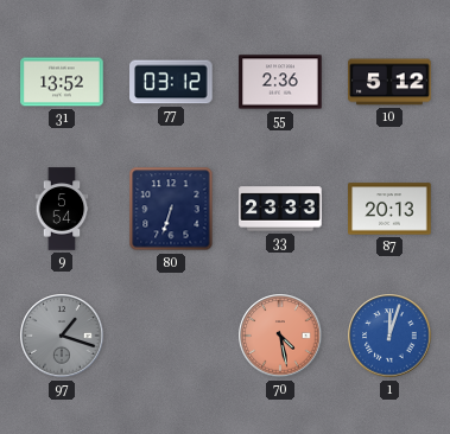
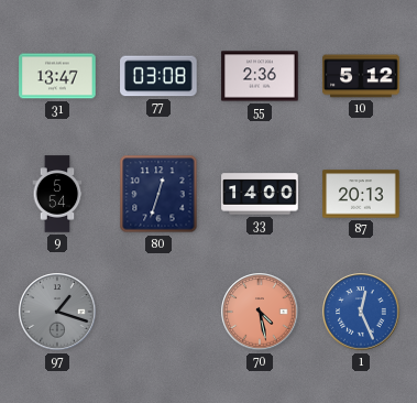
31: 13:52 -> 13:47 (57, 76)
77: 03:12 -> 03:08 (158, 76)
80: 6:33 -> 12:33 (158, 194)
33: 23:33 -> 14:00 (260, 194)
1: 12:03 -> 12:26 (361, 312)
